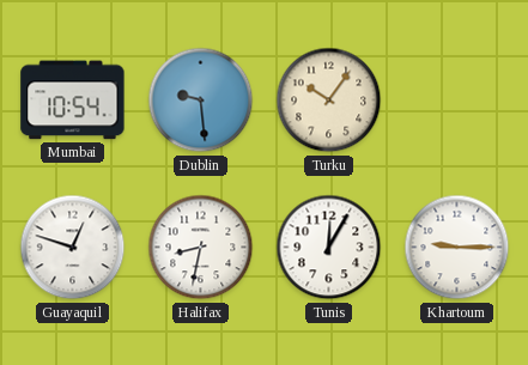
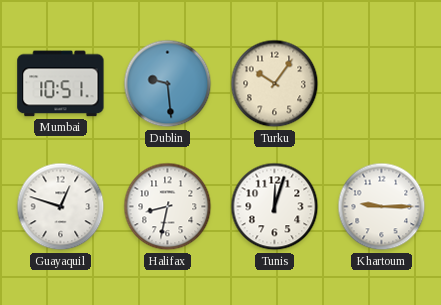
Mumbai: 10:54 -> 10:51 (61, 84)
Tunis: 12:05 -> 12:03 (275, 207)
